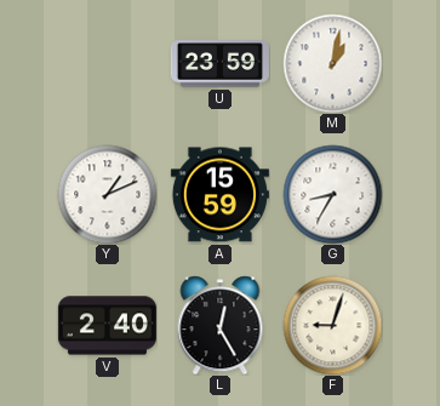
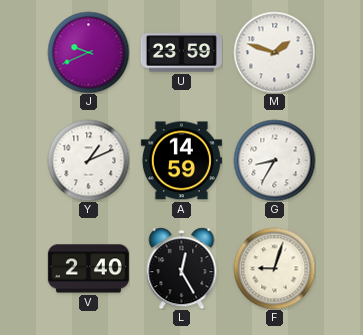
J: none -> 9:41 (88, 52)
M: 1:02 -> 1:48 (274, 52)
A: 15:59 -> 14:59 (181, 161)
